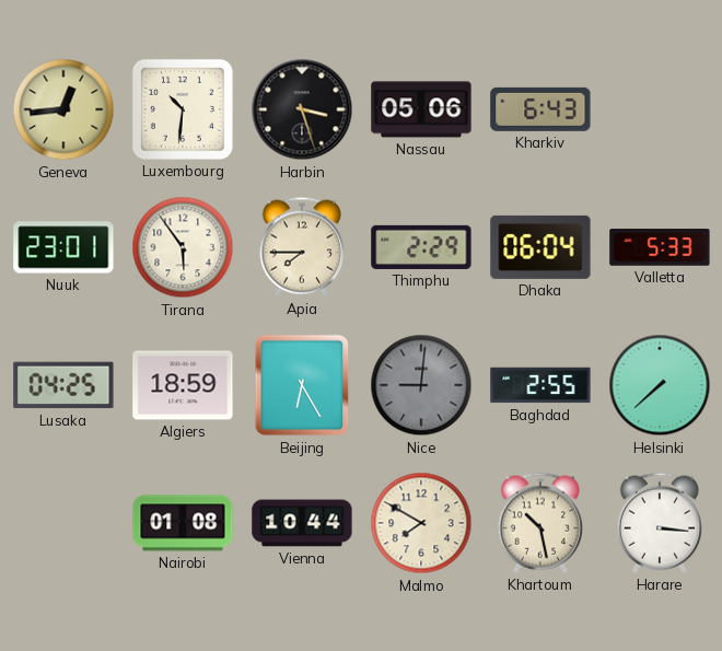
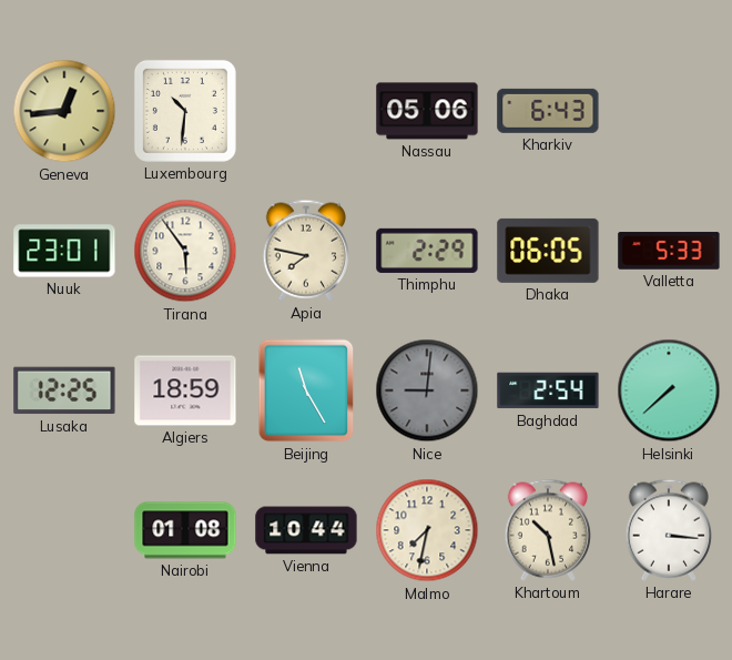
Harbin: 3:27 -> none (302, 109)
Apia: 7:45 -> 7:47 (305, 251)
Dhaka: 06:04 -> 06:05 (548, 251)
Lusaka: 04:25 -> 12:25 (64, 390)
Beijing: 6:25 -> 11:25 (306, 390)
Baghdad: 2:55 -> 2:54 (548, 390)
Malmo: 7:50 -> 7:32 (427, 530)
